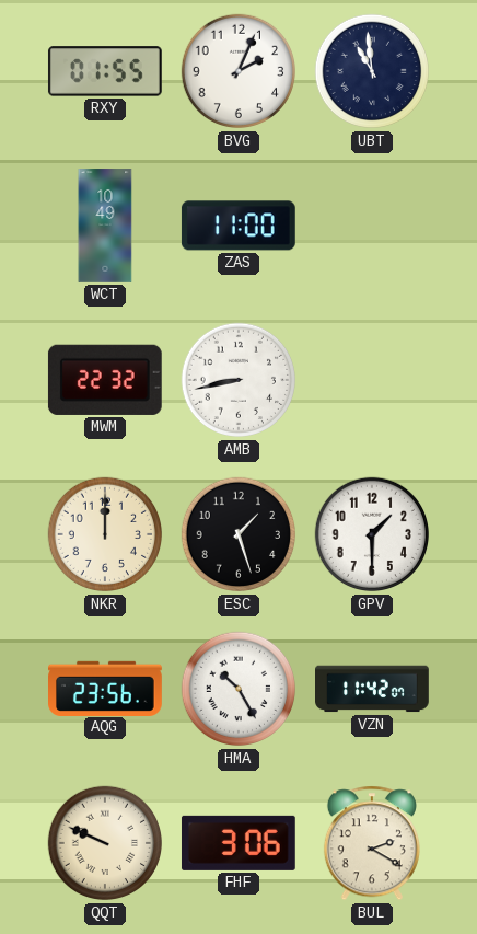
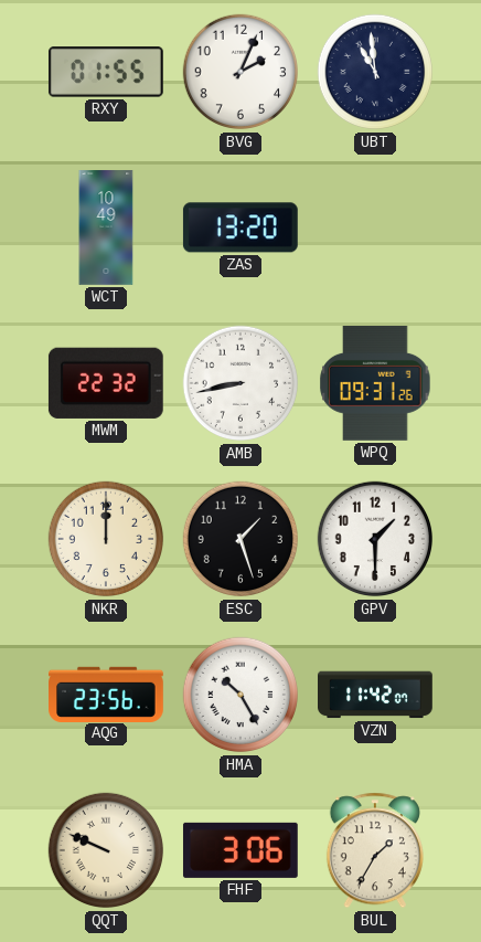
ZAS: 11:00 -> 13:20 (240, 227)
WPQ: none -> 09:31 (375, 383)
BUL: 2:20 -> 1:35 (375, 850)
